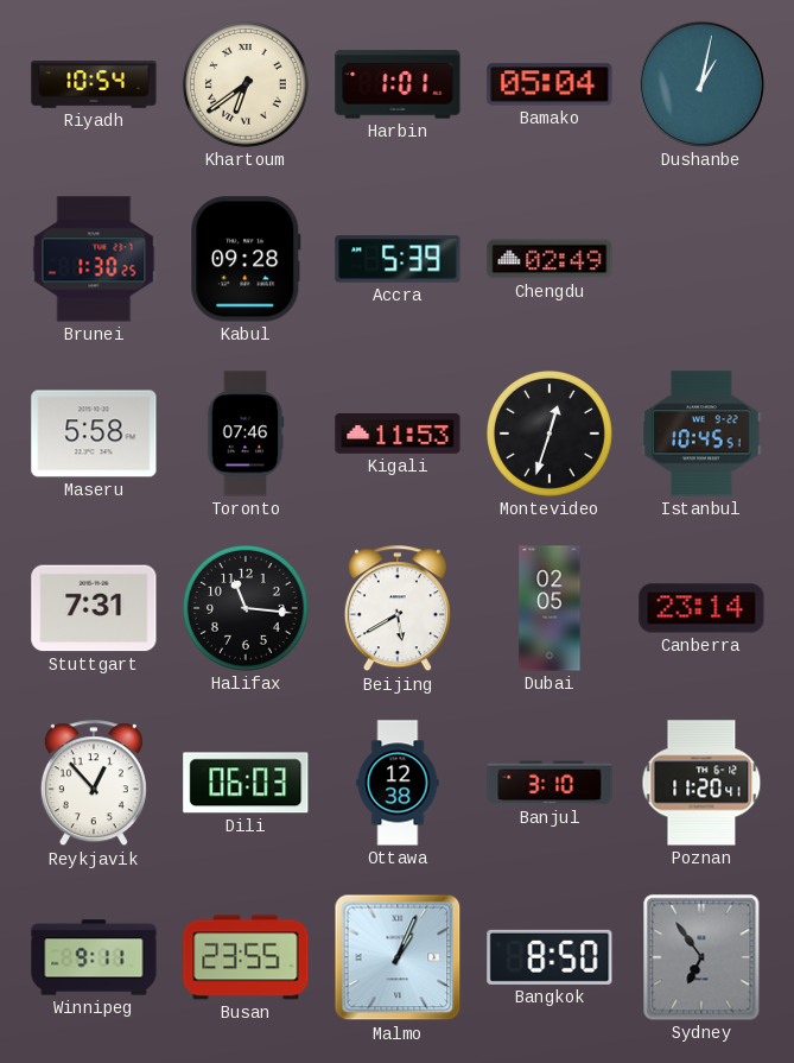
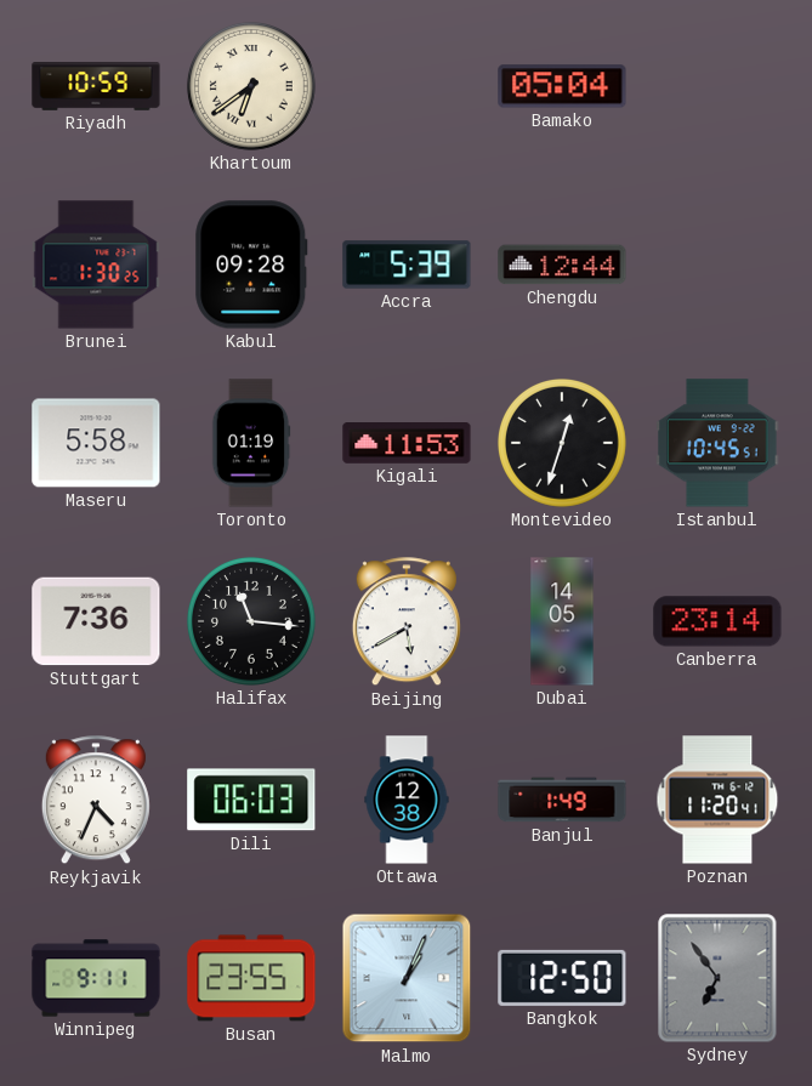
Riyadh: 10:54 -> 10:59 (96, 87)
Harbin: 1:01 -> none (398, 84)
Dushanbe: 1:02 -> none (701, 84)
Chengdu: 02:49 -> 12:44 (562, 265)
Toronto: 07:46 -> 01:19 (251, 443)
Stuttgart: 7:31 -> 7:36 (96, 621)
Dubai: 02:05 -> 14:05 (562, 621)
Reykjavik: 12:53 -> 4:34 (96, 801)
Banjul: 3:10 -> 1:49 (562, 800)
Bangkok: 8:50 -> 12:50 (562, 978)
